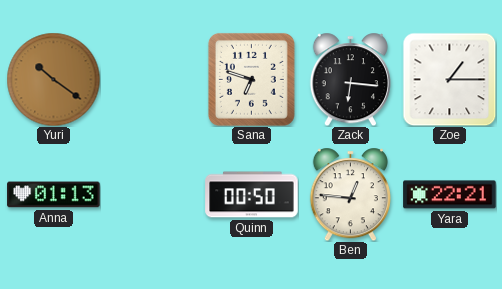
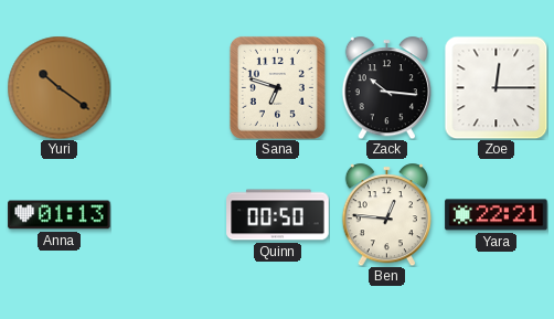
Zack: 6:16 -> 10:16 (386, 87)
Zoe: 1:15 -> 12:15 (496, 87)
